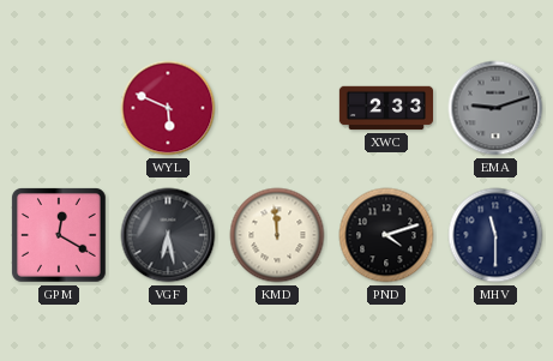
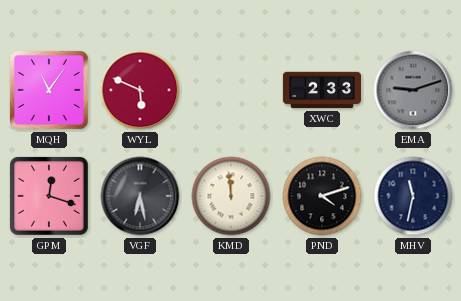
MQH: none -> 11:06 (49, 90)
GPM: 12:20 -> 12:18 (49, 196)
MHV: 11:30 -> 11:32 (413, 196)
